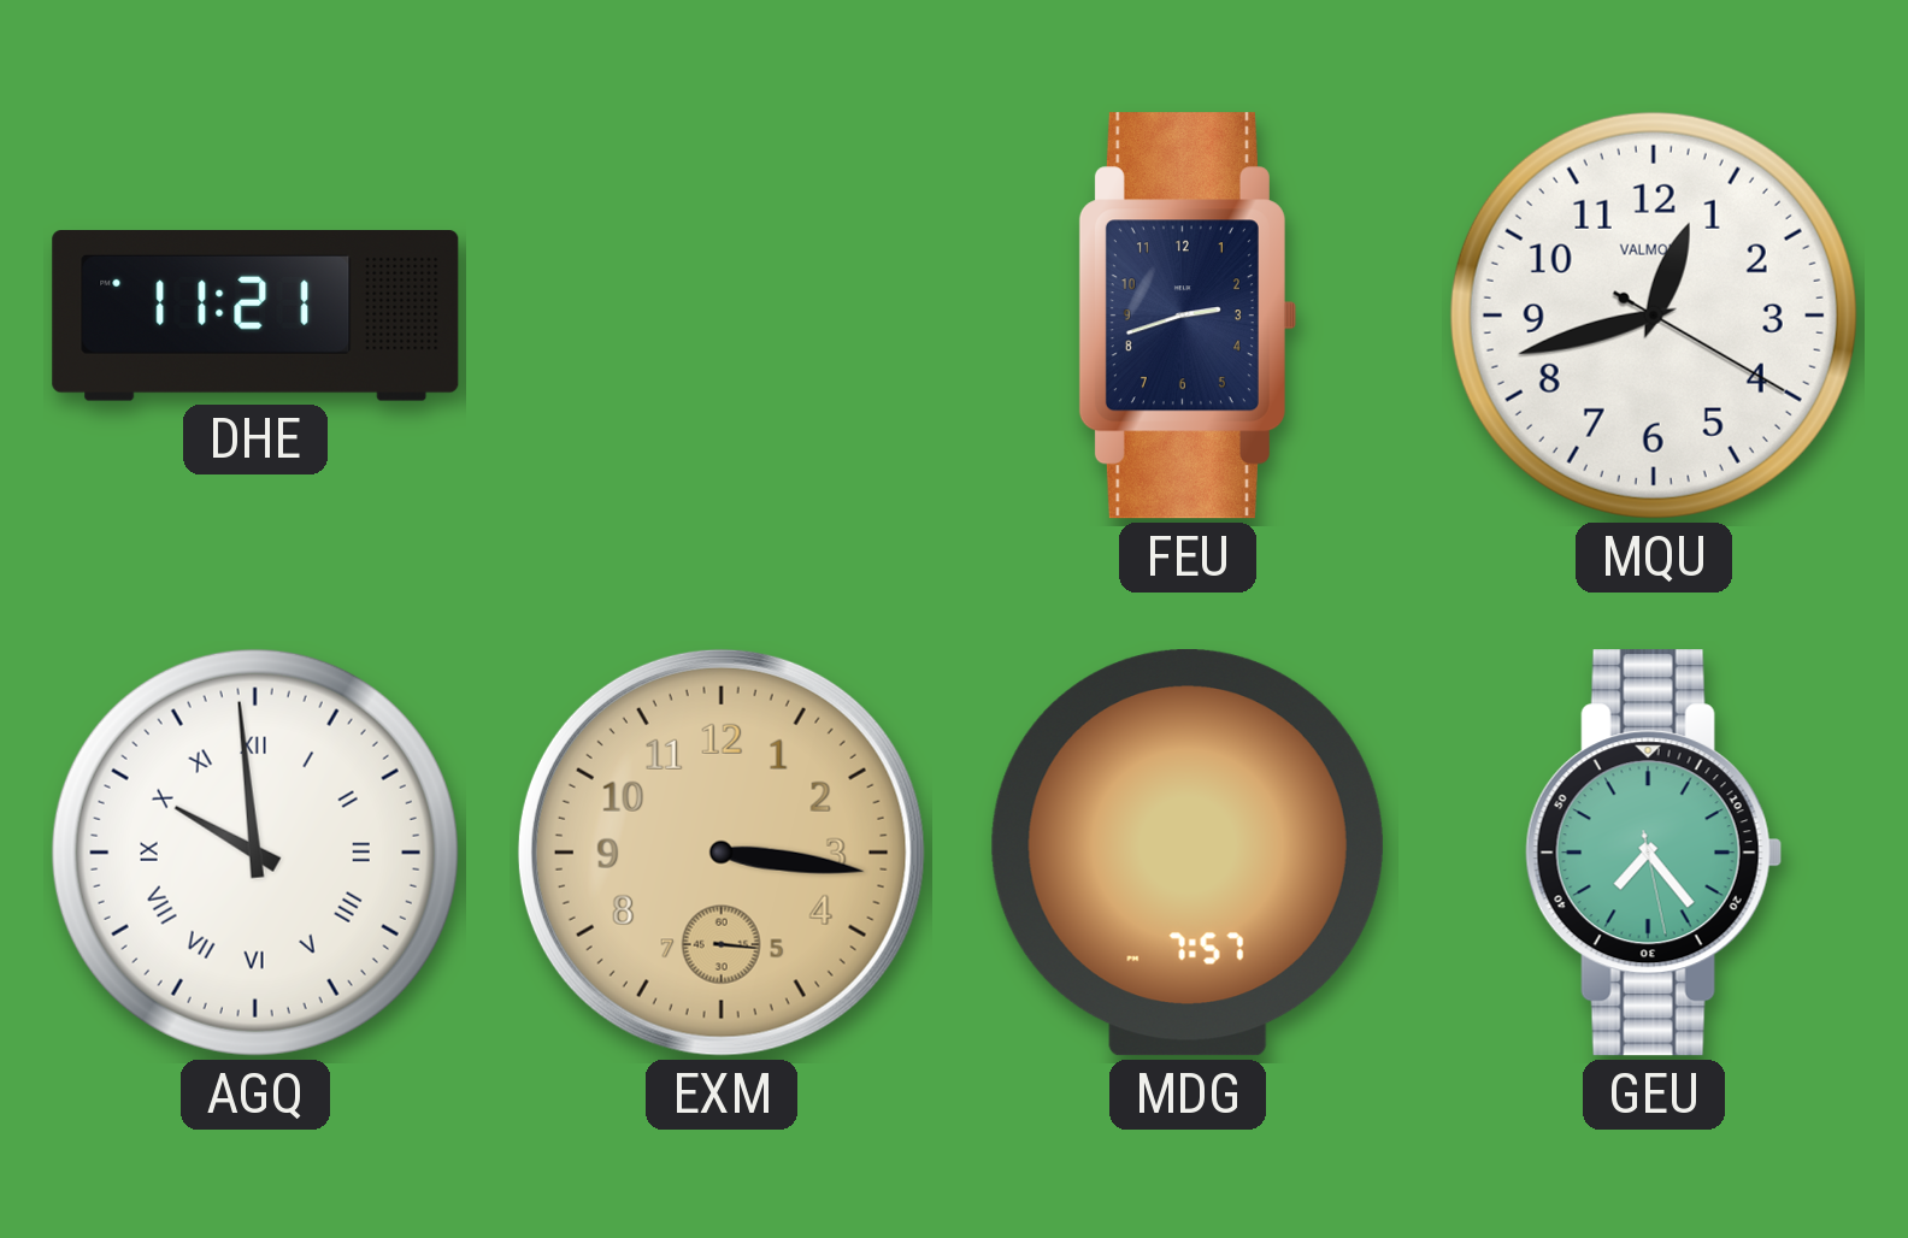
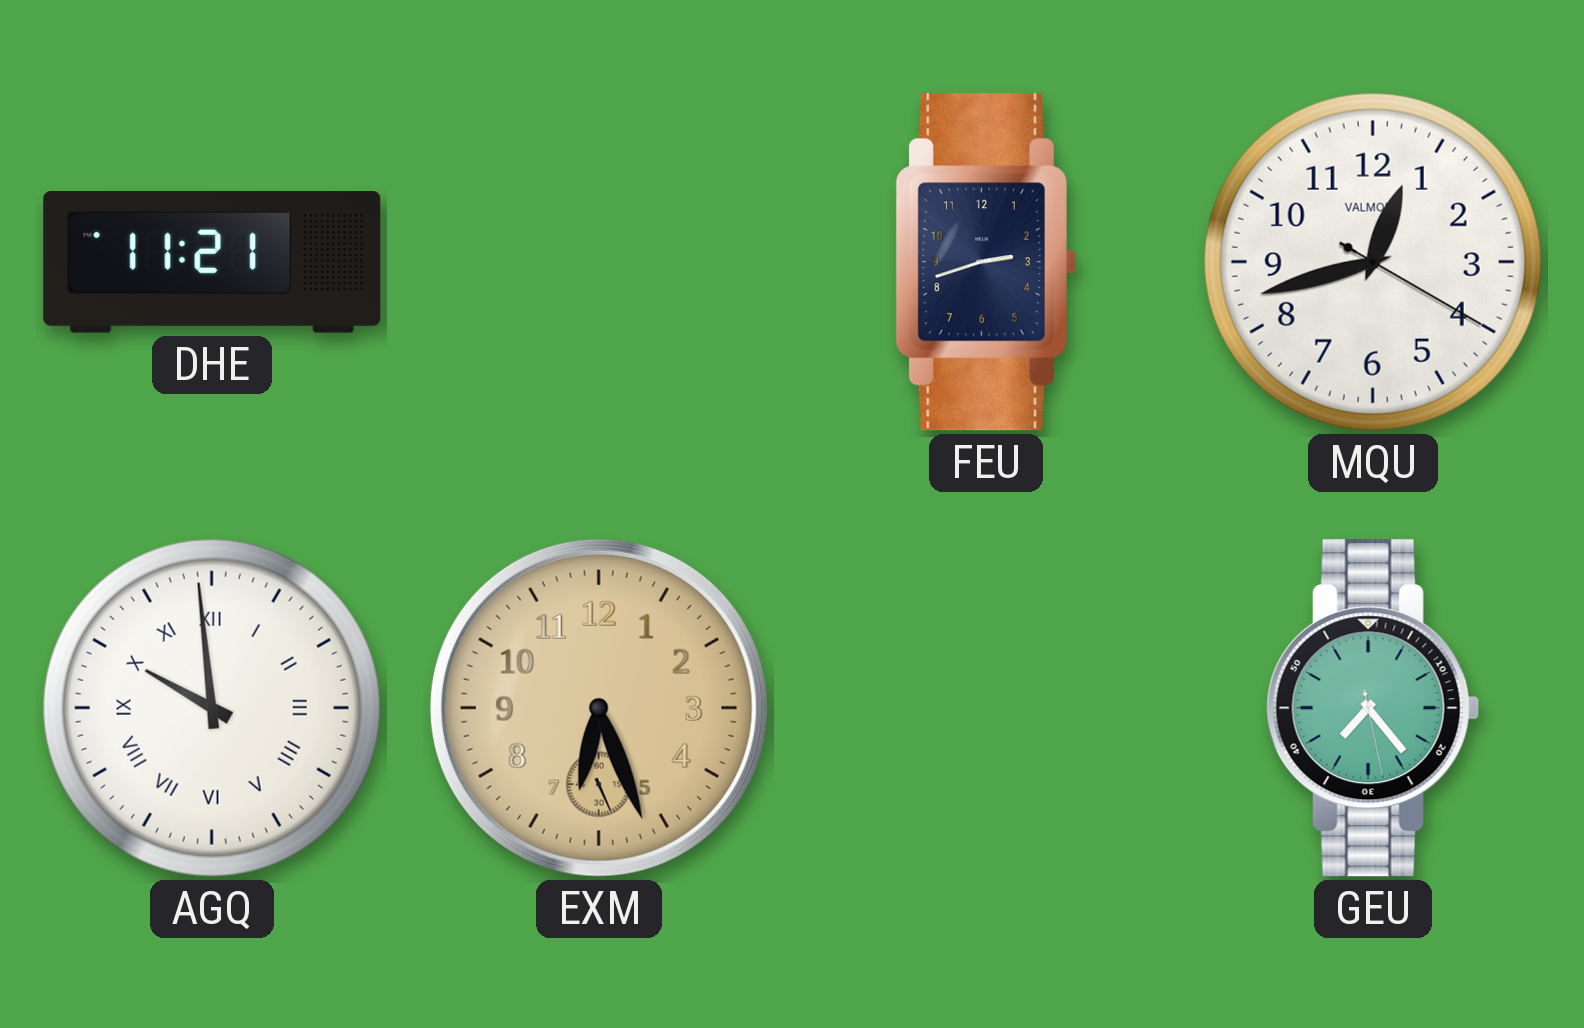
EXM: 3:16 -> 6:26 (599, 708)
MDG: 7:57 -> none (1188, 853)
